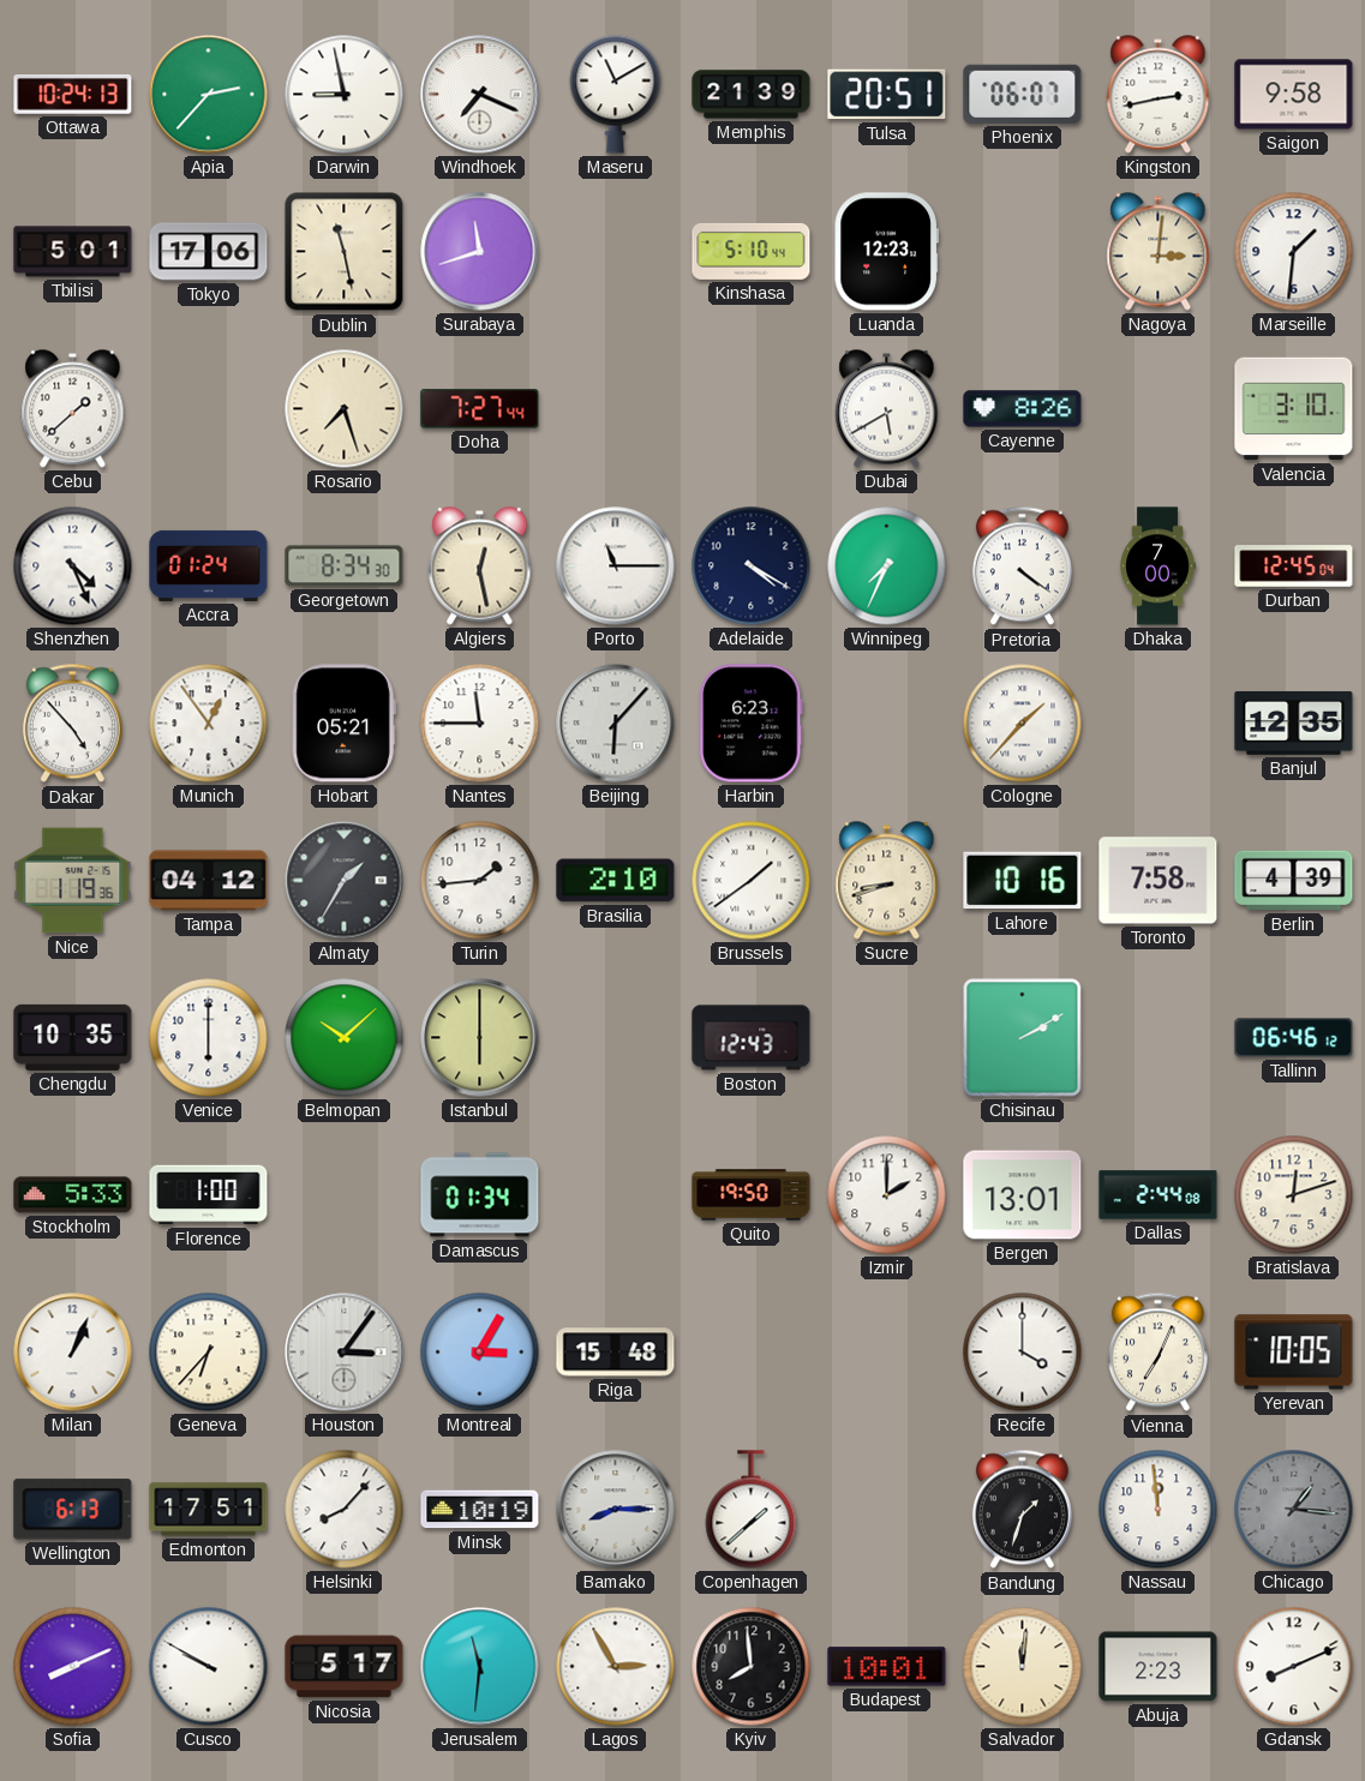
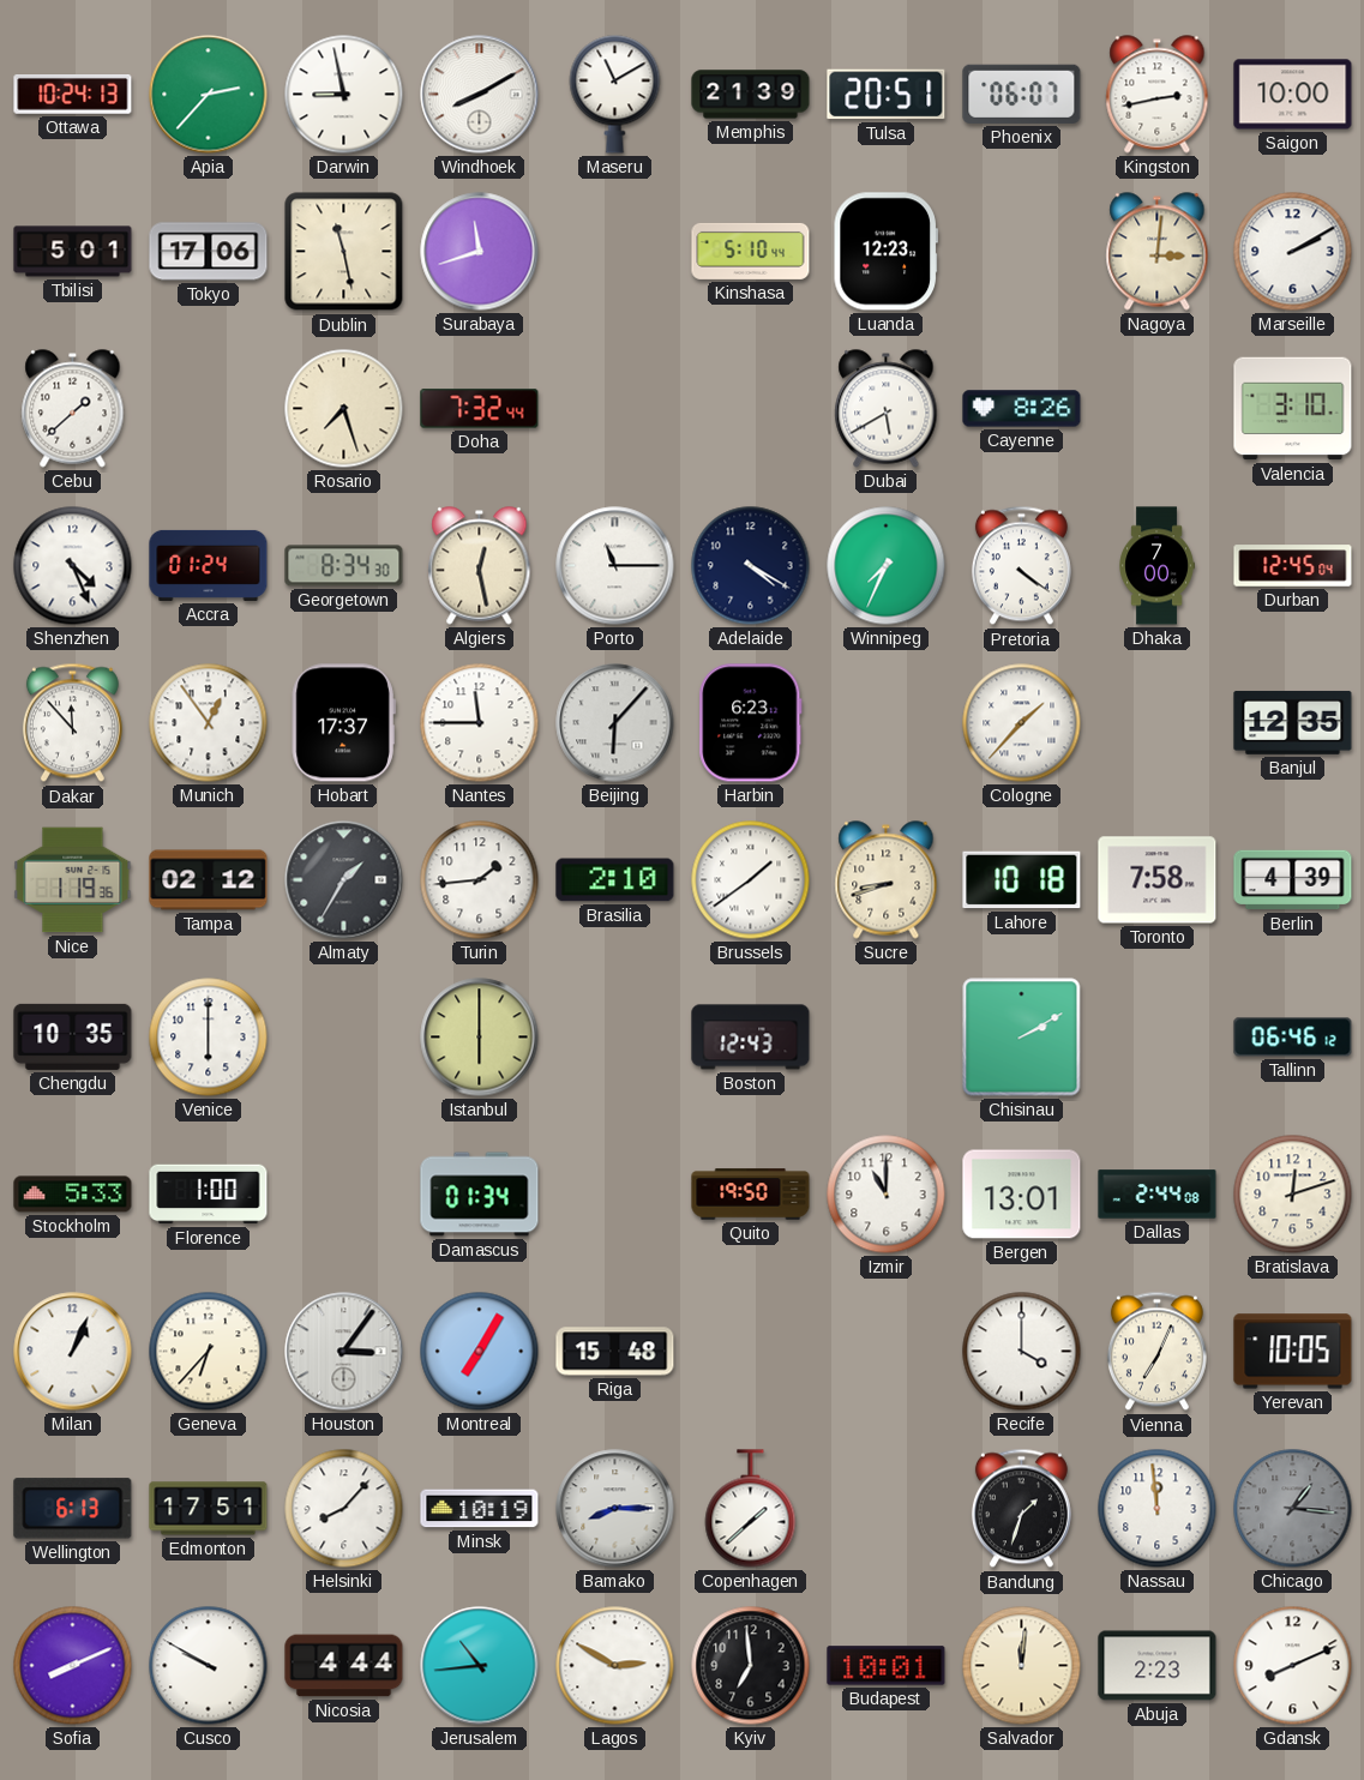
Windhoek: 7:19 -> 8:10 (480, 95)
Saigon: 9:58 -> 10:00 (1293, 95)
Marseille: 1:31 -> 2:10 (1293, 252)
Doha: 7:27 -> 7:32 (480, 409)
Dakar: 4:53 -> 11:53 (72, 723)
Hobart: 05:21 -> 17:37 (343, 723)
Tampa: 04:12 -> 02:12 (209, 880)
Lahore: 10:16 -> 10:18 (1022, 880)
Belmopan: 10:08 -> none (345, 1038)
Izmir: 2:00 -> 11:00 (887, 1195)
Montreal: 3:05 -> 7:05 (480, 1352)
Nicosia: 5:17 -> 4:44 (344, 1666)
Jerusalem: 11:31 -> 10:44 (480, 1666)
Lagos: 2:55 -> 2:50 (615, 1666)
Kyiv: 7:59 -> 6:59 (751, 1666)
